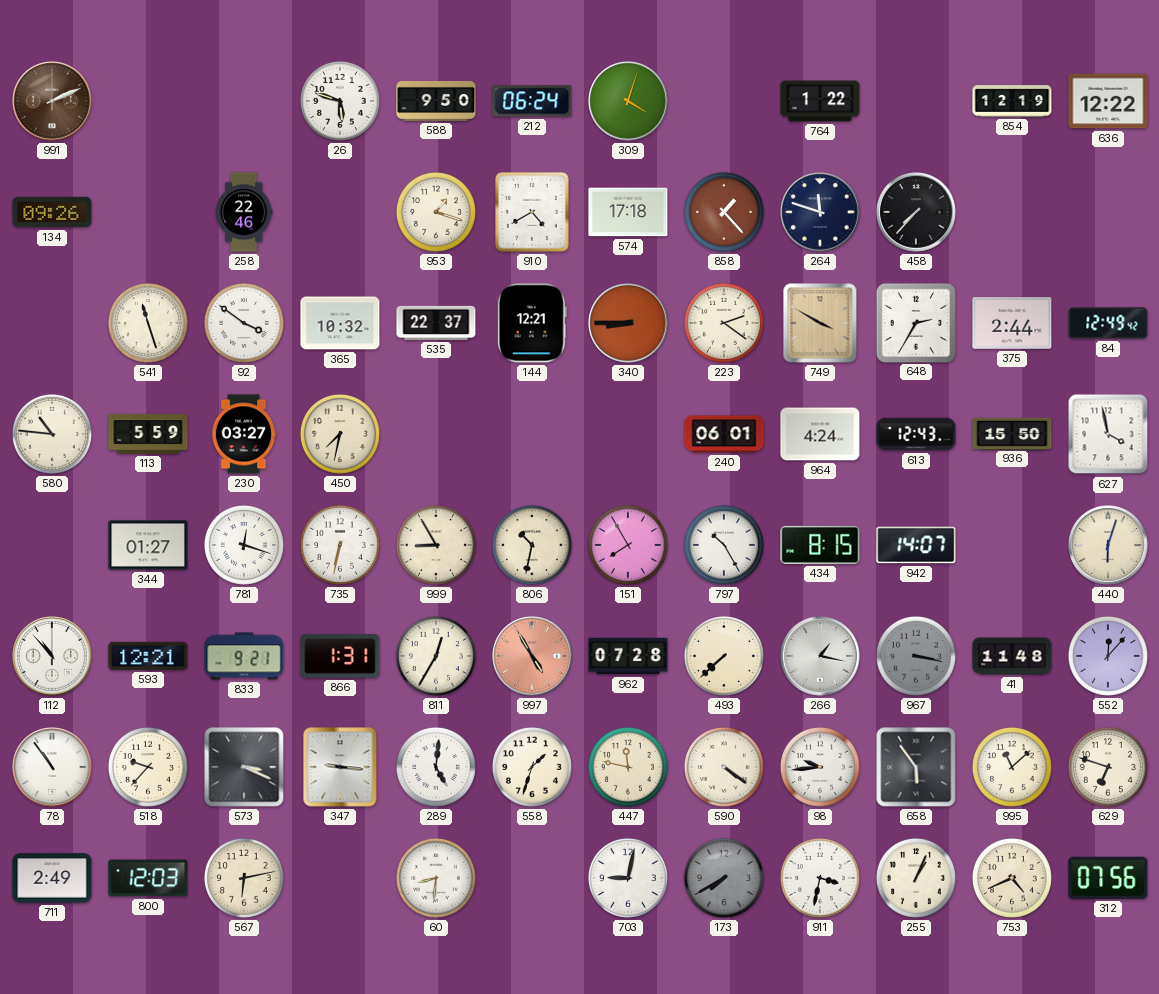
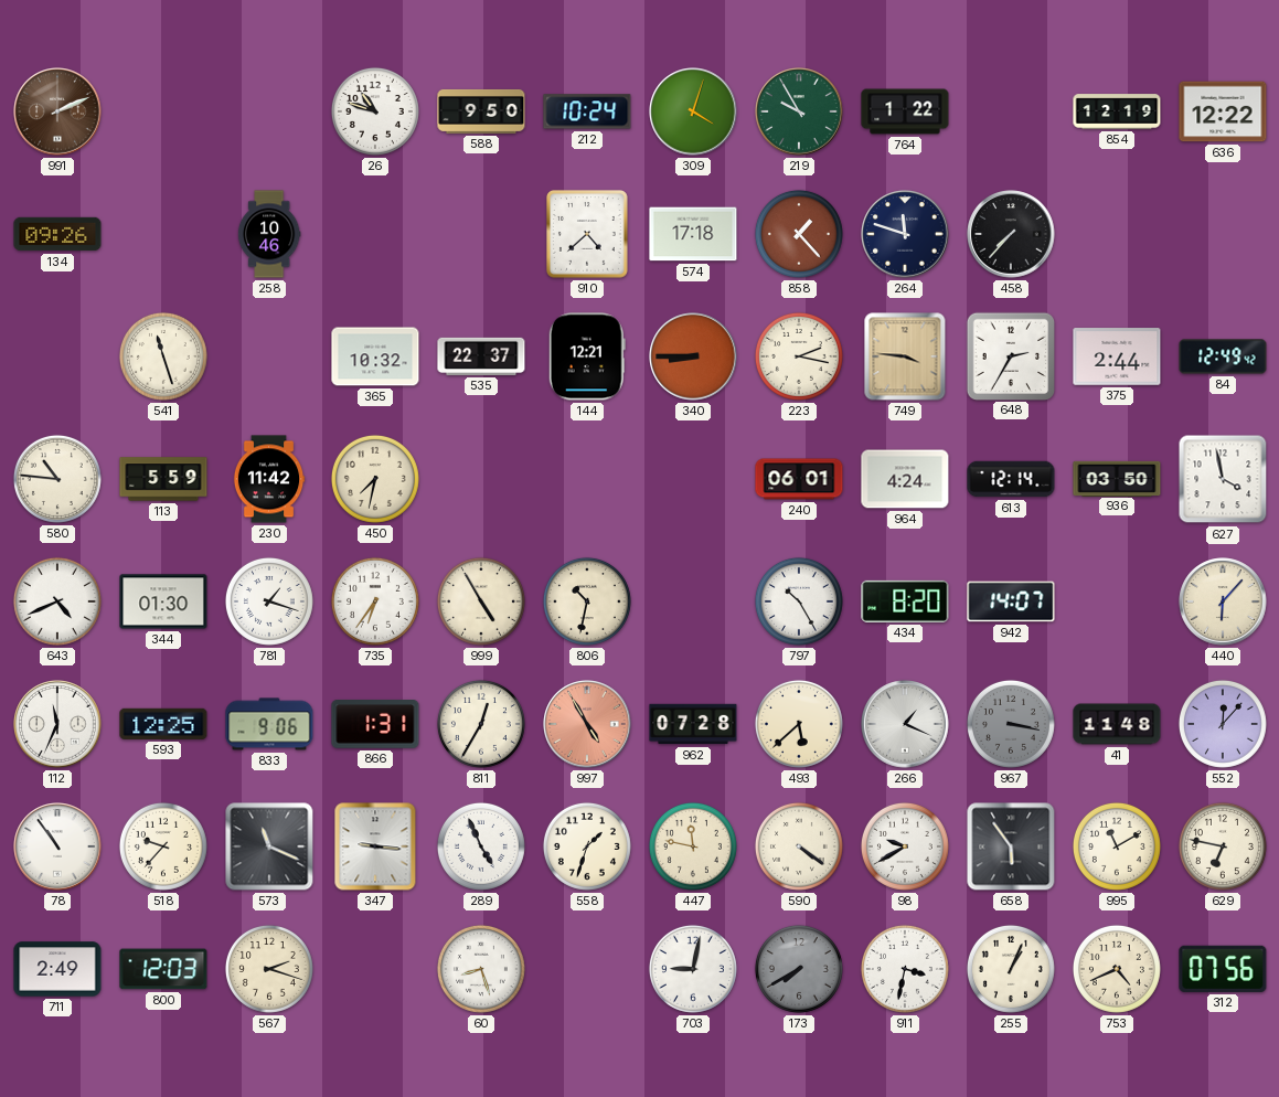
26: 5:48 -> 10:48 (375, 111)
212: 06:24 -> 10:24 (587, 111)
219: none -> 9:55 (799, 111)
258: 22:46 -> 10:46 (269, 234)
953: 1:18 -> none (436, 212)
910: 4:40 -> 4:38 (588, 235)
92: 3:51 -> none (244, 323)
223: 2:21 -> 2:17 (799, 356)
749: 3:50 -> 3:46 (905, 356)
230: 03:27 -> 11:42 (269, 479)
613: 12:43 -> 12:14 (1011, 479)
936: 15:50 -> 03:50 (1117, 478)
643: none -> 4:41 (57, 601)
344: 01:27 -> 01:30 (163, 601)
781: 12:18 -> 1:18 (269, 601)
735: 6:32 -> 6:36 (375, 601)
999: 8:55 -> 4:55 (481, 601)
151: 7:55 -> none (628, 545)
434: 8:15 -> 8:20 (905, 601)
440: 6:03 -> 6:07 (1223, 601)
112: 10:53 -> 11:34 (57, 724)
593: 12:21 -> 12:25 (163, 724)
833: 9:21 -> 9:06 (269, 724)
493: 7:38 -> 5:38 (799, 724)
266: 1:17 -> 1:19 (905, 724)
573: 3:19 -> 11:19 (269, 846)
289: 5:01 -> 4:56 (481, 846)
98: 9:44 -> 9:40 (905, 846)
995: 11:08 -> 11:10 (1117, 846)
629: 6:48 -> 6:47 (1223, 846)
567: 6:13 -> 2:18 (269, 969)
60: 8:31 -> 8:27 (481, 969)
